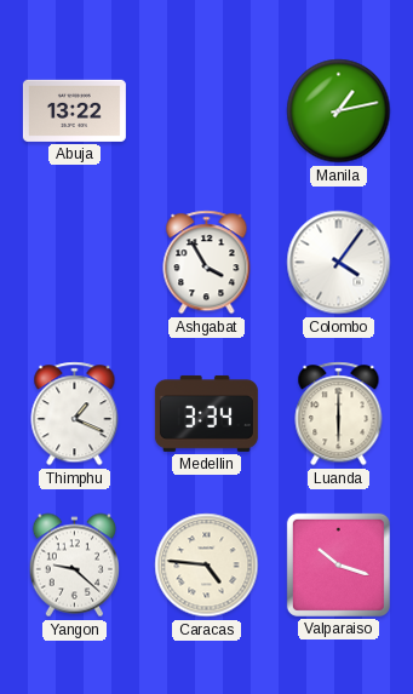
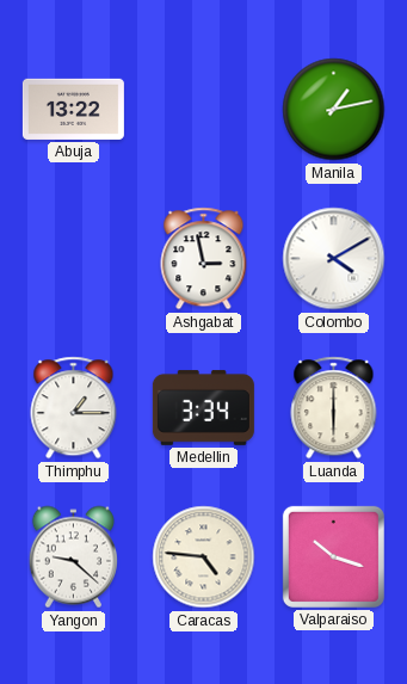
Ashgabat: 3:55 -> 2:58 (204, 259)
Colombo: 4:06 -> 4:10 (334, 259)
Thimphu: 1:19 -> 1:15 (74, 408)
